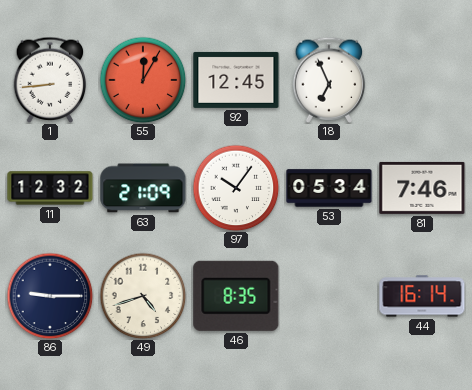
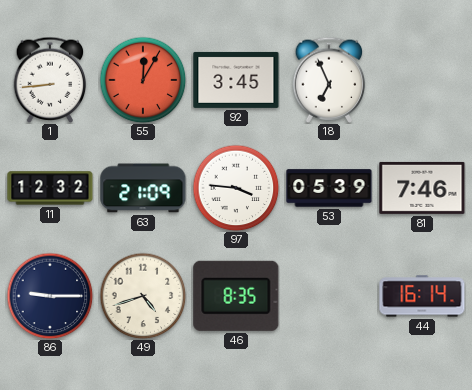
92: 12:45 -> 3:45 (236, 80)
97: 10:06 -> 3:46 (236, 188)
53: 05:34 -> 05:39 (329, 188)
